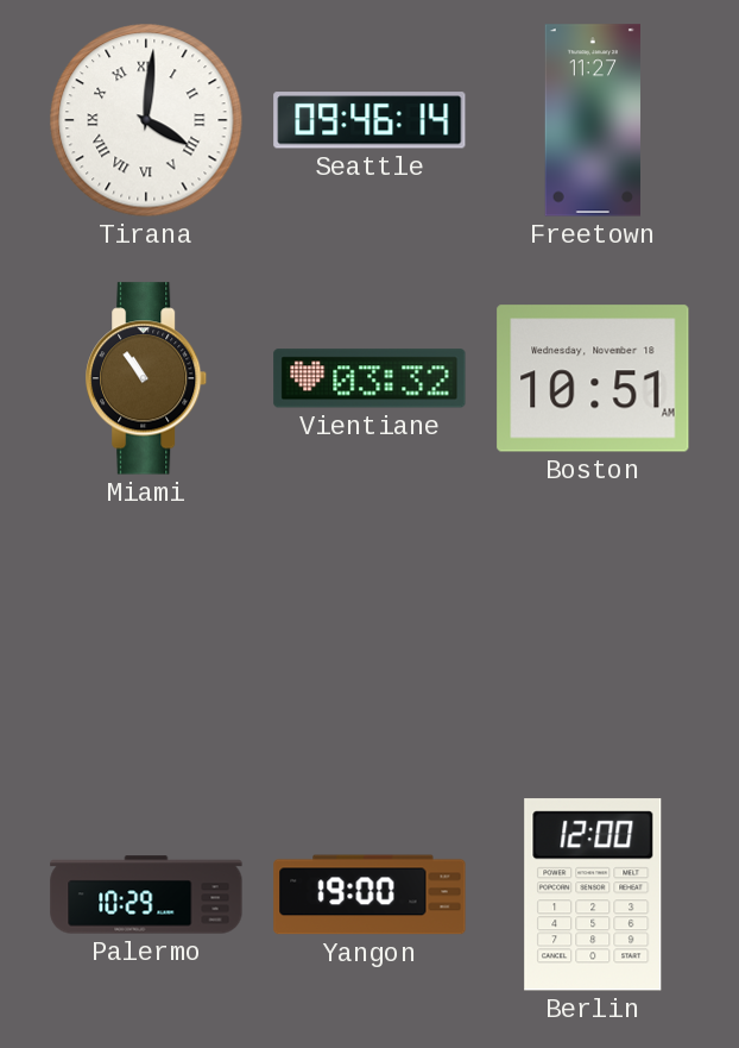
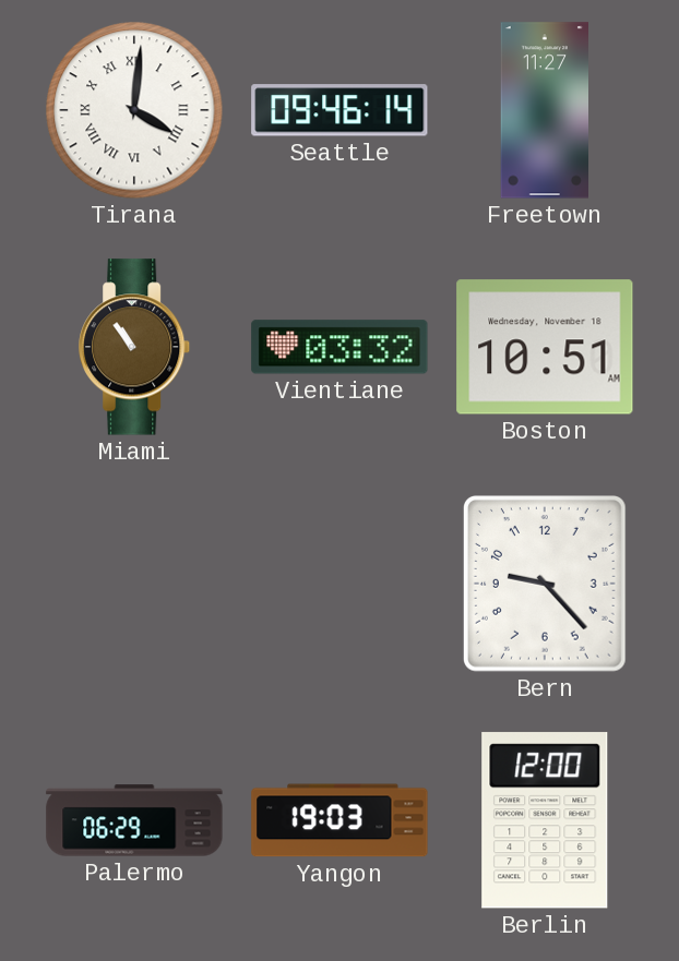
Bern: none -> 9:23 (545, 585)
Palermo: 10:29 -> 06:29 (134, 820)
Yangon: 19:00 -> 19:03 (339, 820)
